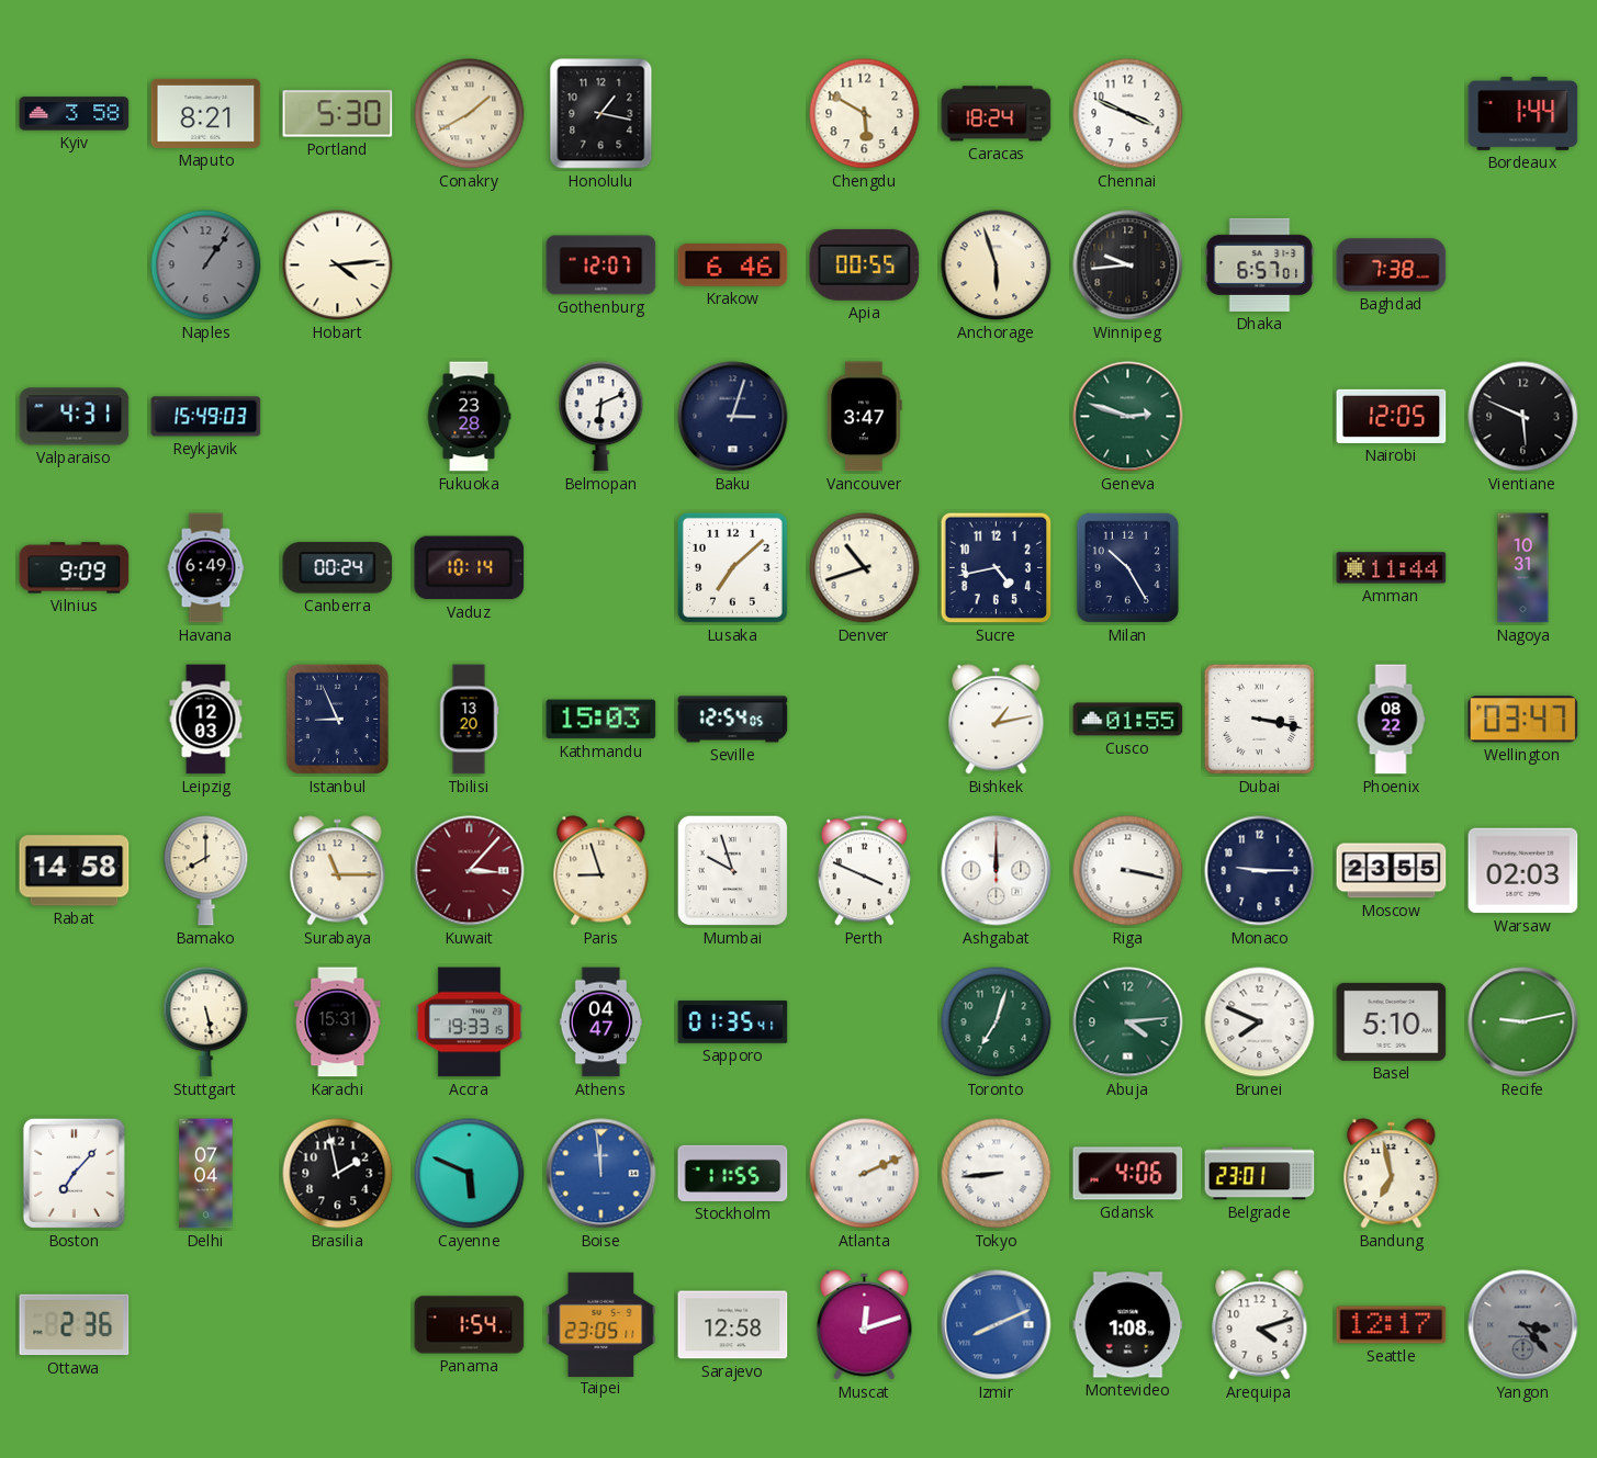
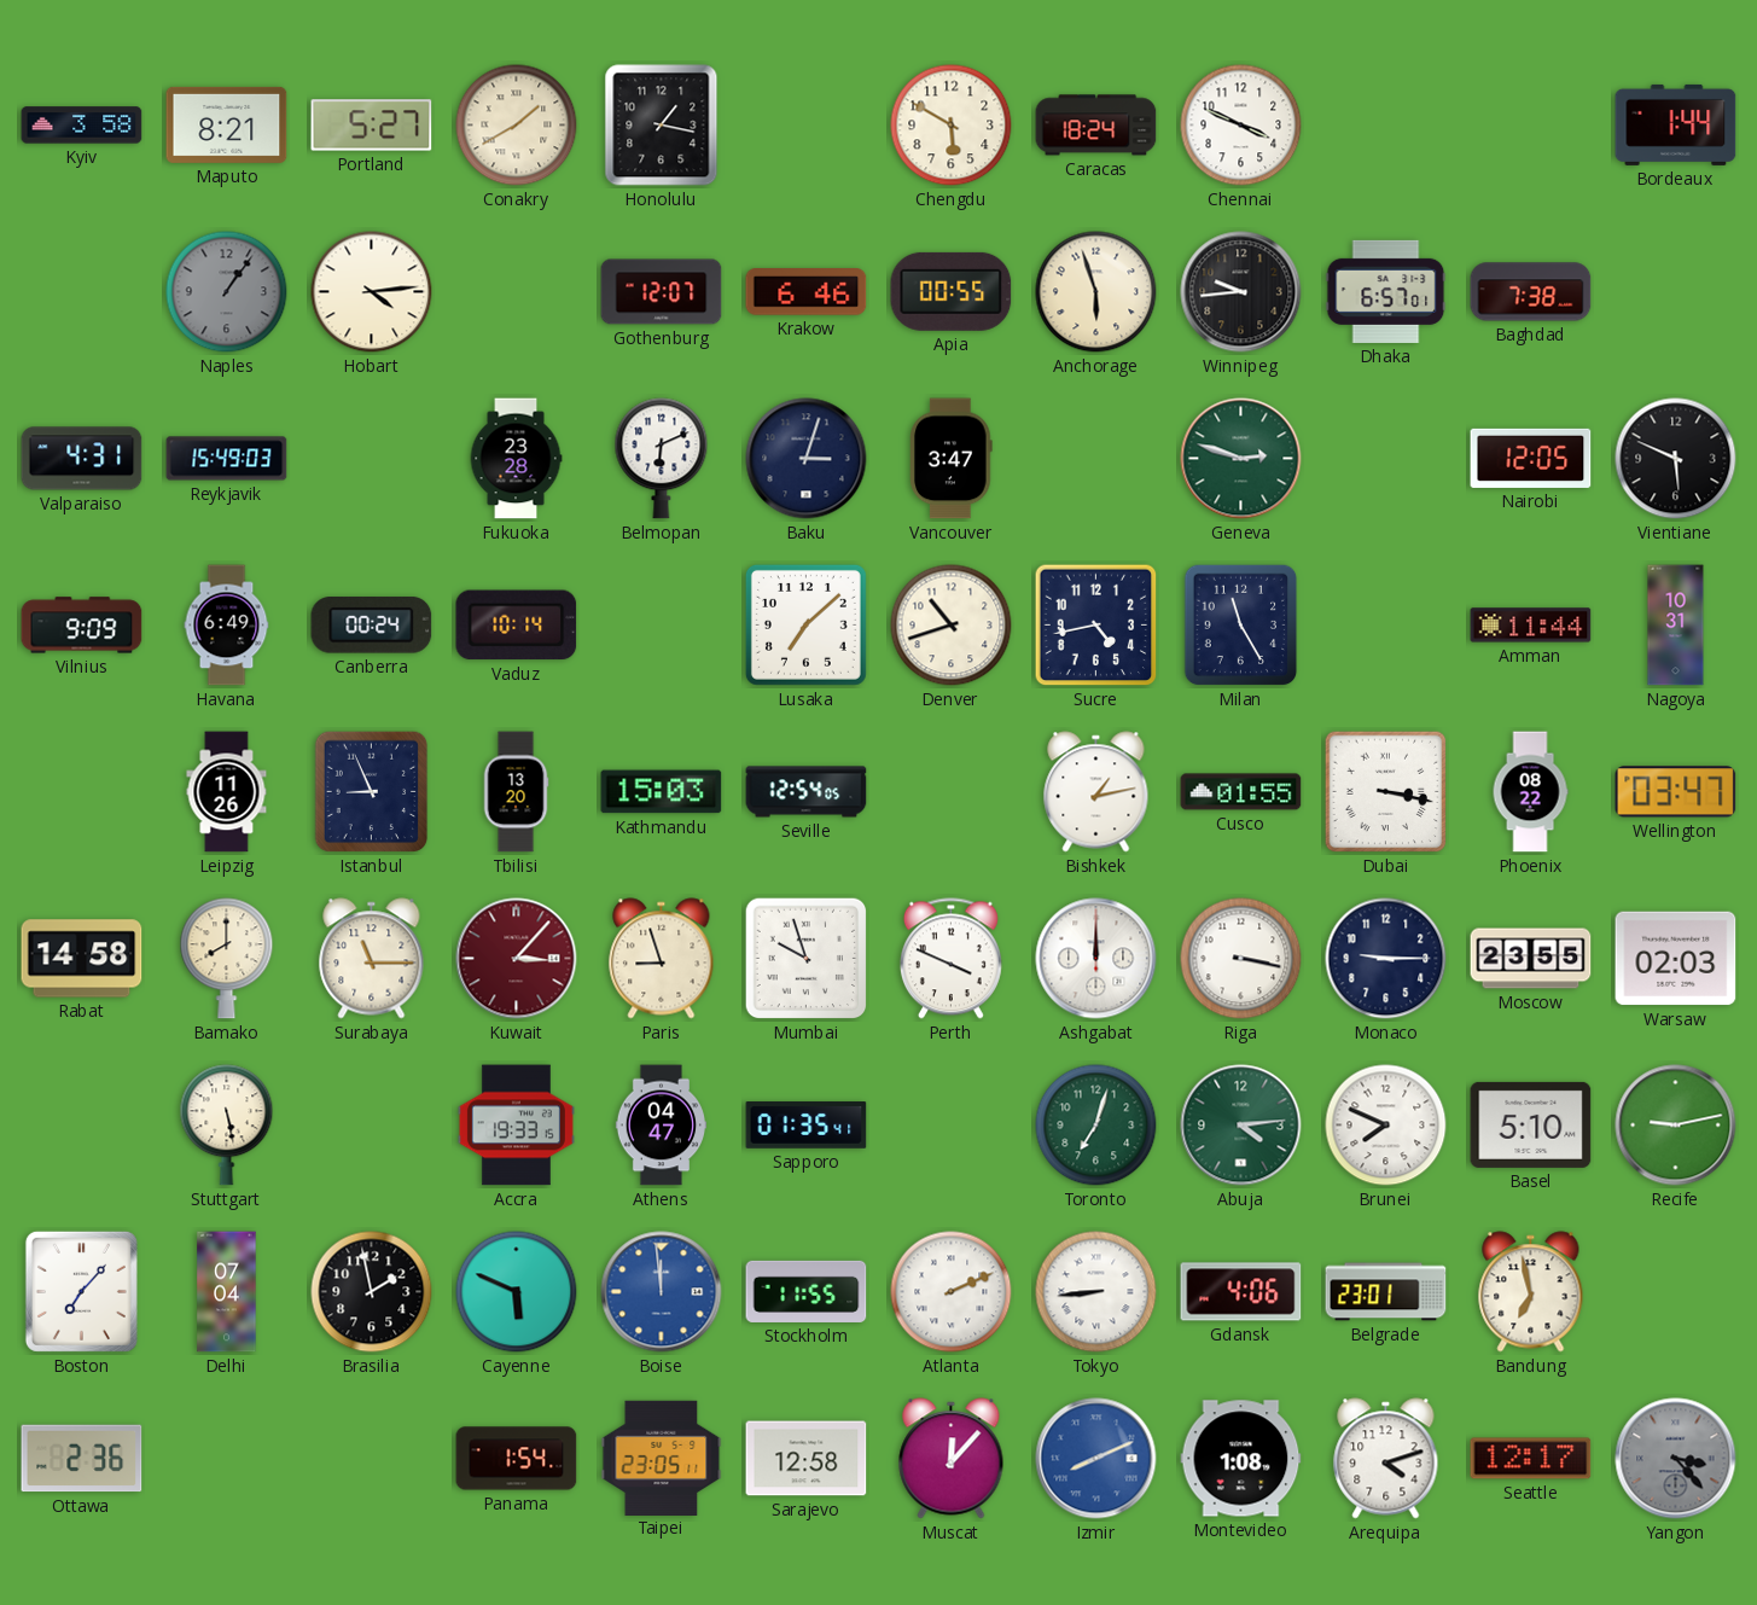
Portland: 5:30 -> 5:27 (372, 126)
Milan: 10:25 -> 11:25 (1241, 626)
Leipzig: 12:03 -> 11:26 (227, 792)
Karachi: 15:31 -> none (338, 1022)
Muscat: 12:12 -> 12:07 (952, 1459)
